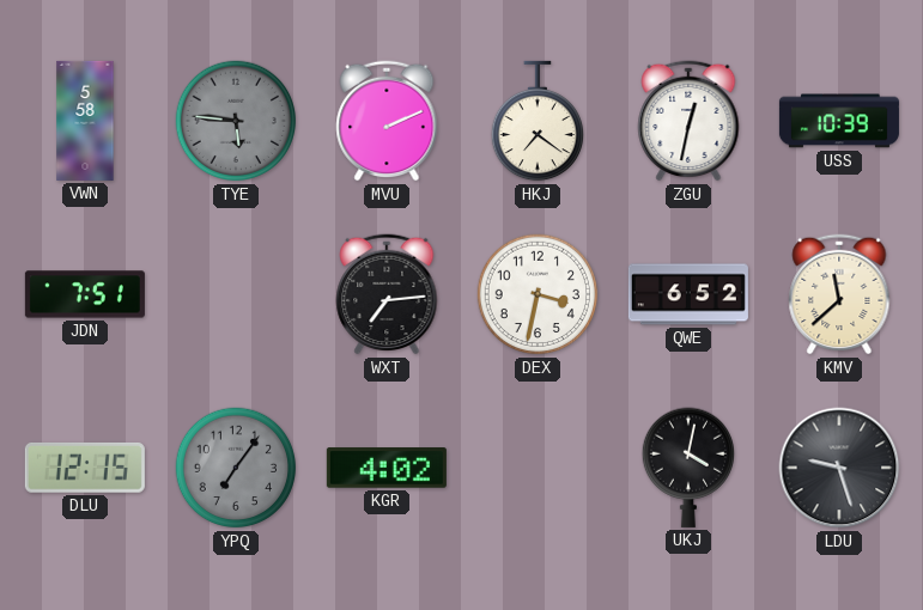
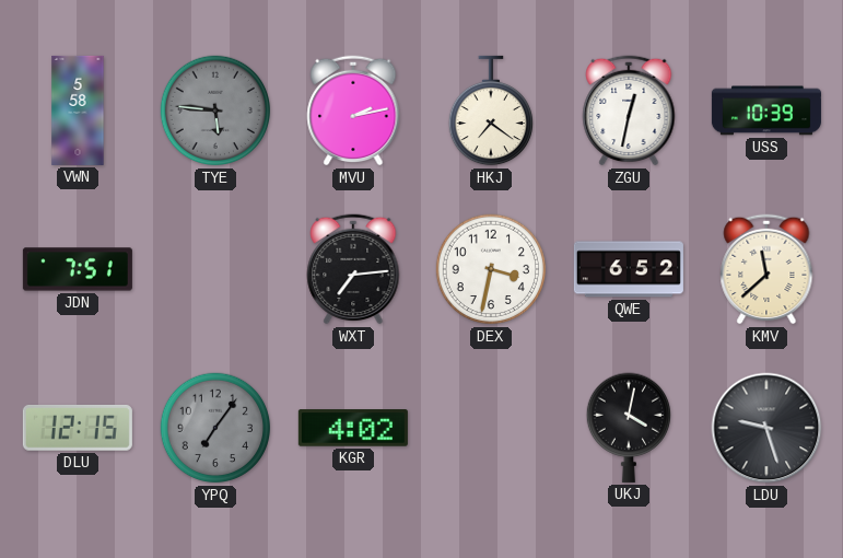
MVU: 2:11 -> 2:13 (353, 111)
